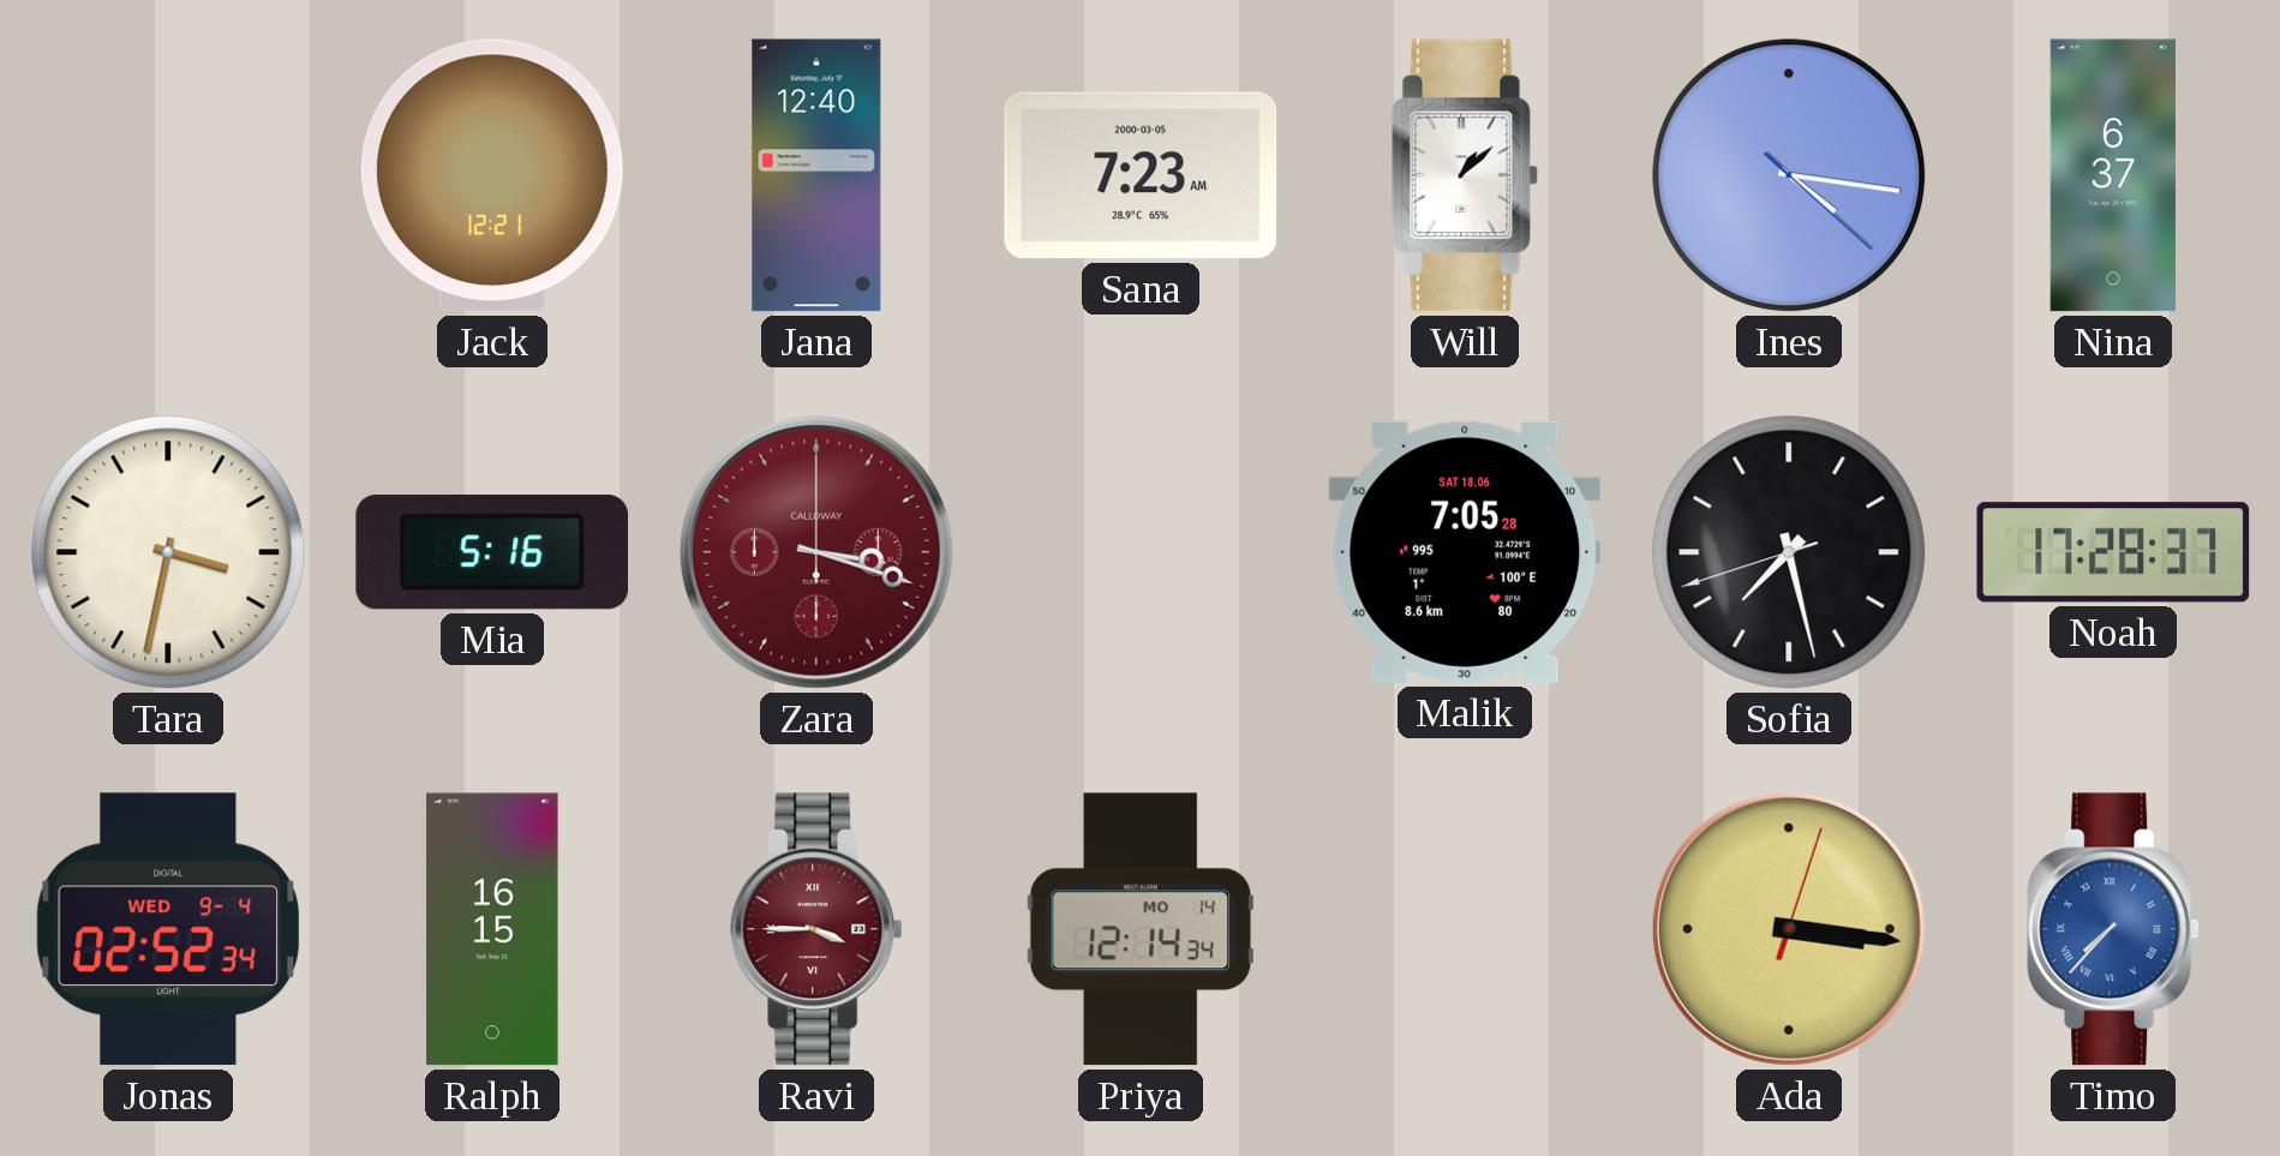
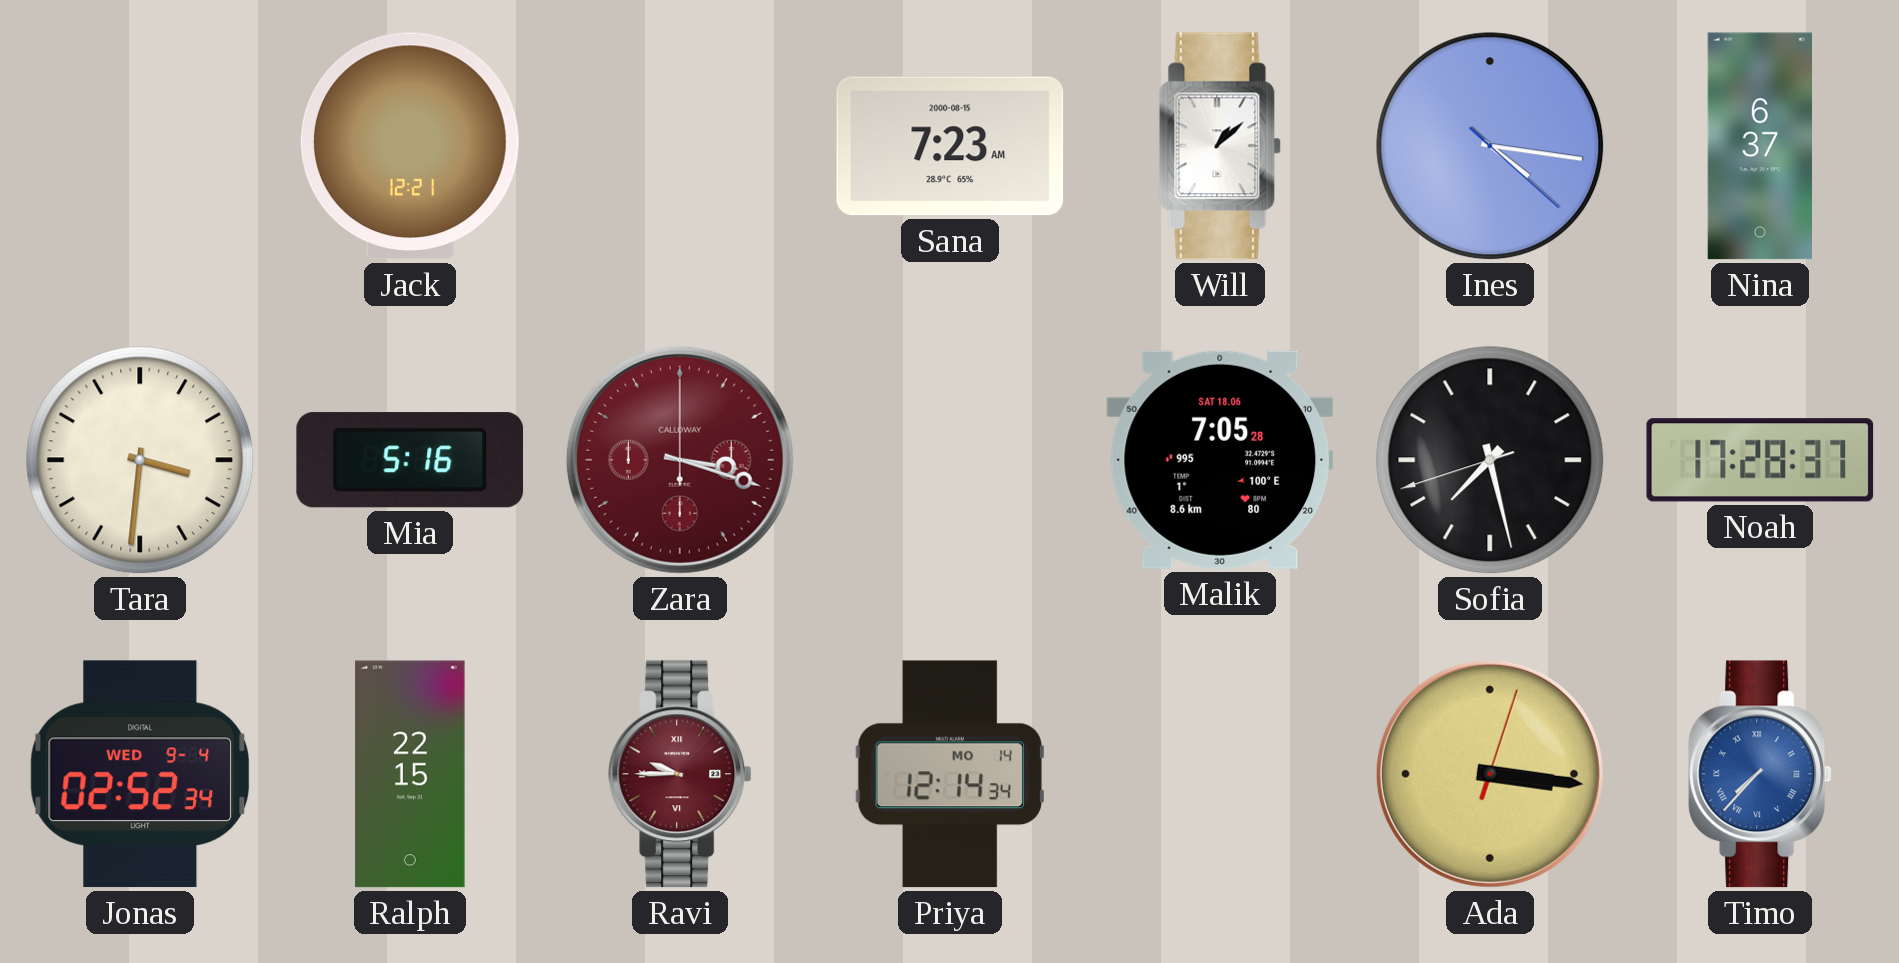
Jana: 12:40 -> none (816, 175)
Sana date: 2000-03-05 -> 2000-08-15 (950, 146)
Tara: 3:32 -> 3:31 (140, 460)
Ralph: 16:15 -> 22:15 (410, 774)
Ravi: 3:45 -> 9:45 (680, 774)
